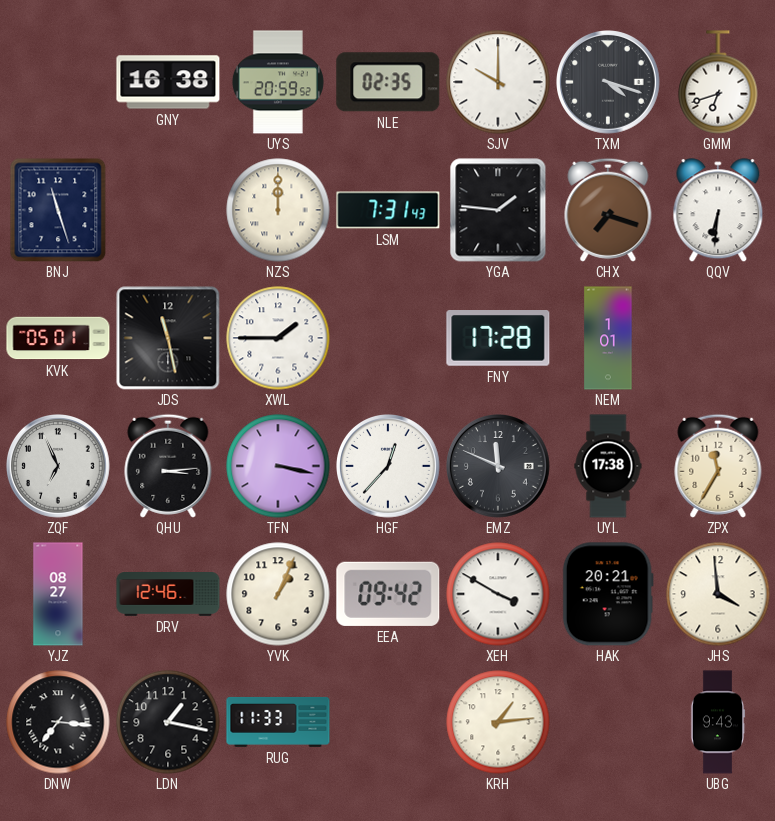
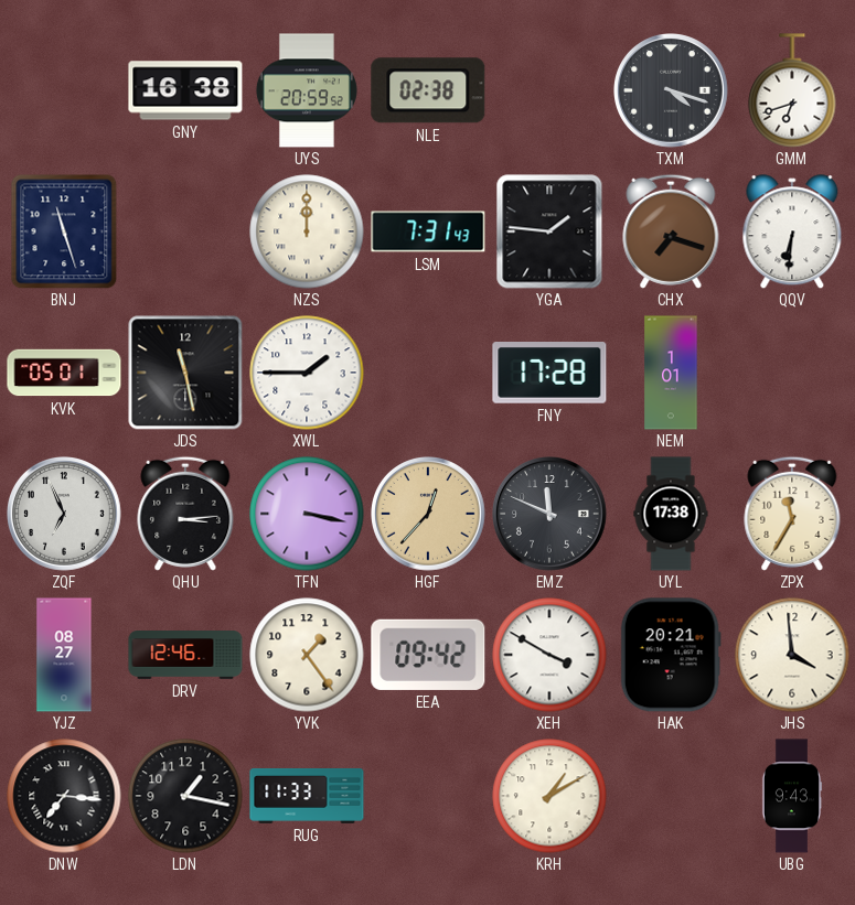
NLE: 02:35 -> 02:38 (428, 90)
SJV: 10:00 -> none (498, 82)
HGF dial: white -> champagne (429, 515)
YVK: 1:04 -> 1:24 (307, 655)
KRH: 1:14 -> 1:10 (549, 796)
